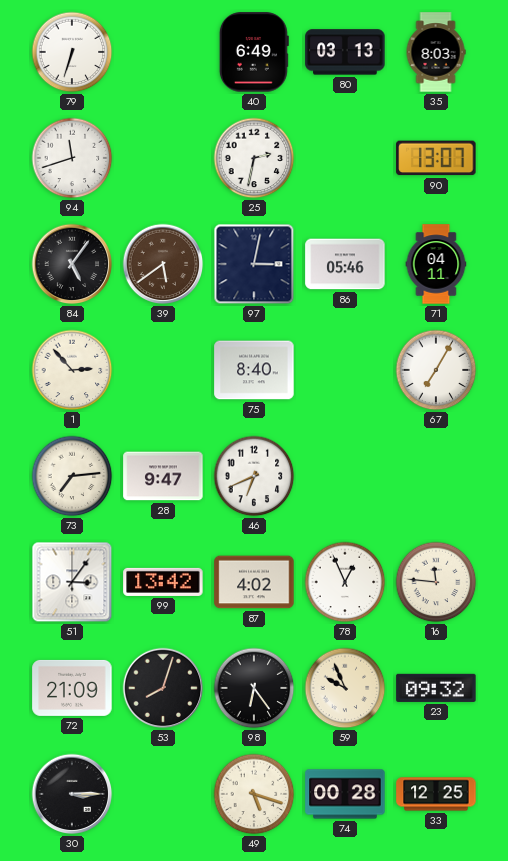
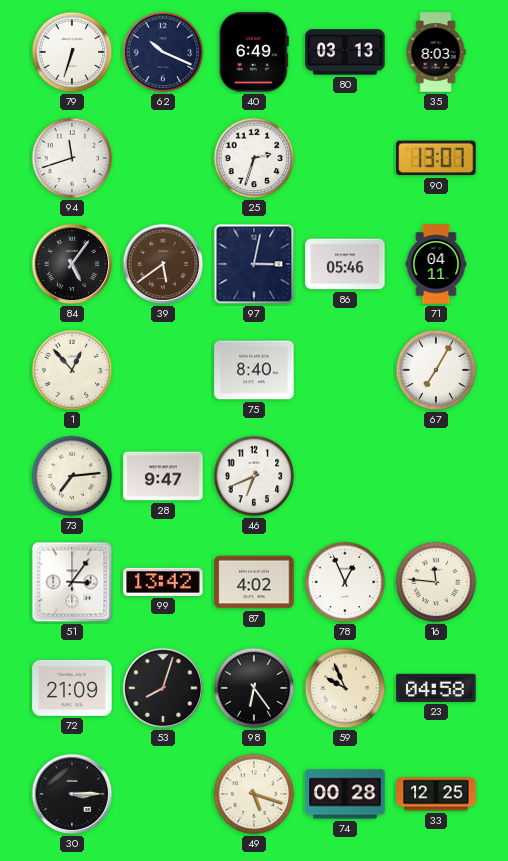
62: none -> 10:19 (163, 52)
25: 2:32 -> 2:33 (254, 158)
1: 2:53 -> 12:53 (72, 370)
23: 09:32 -> 04:58 (436, 688)
